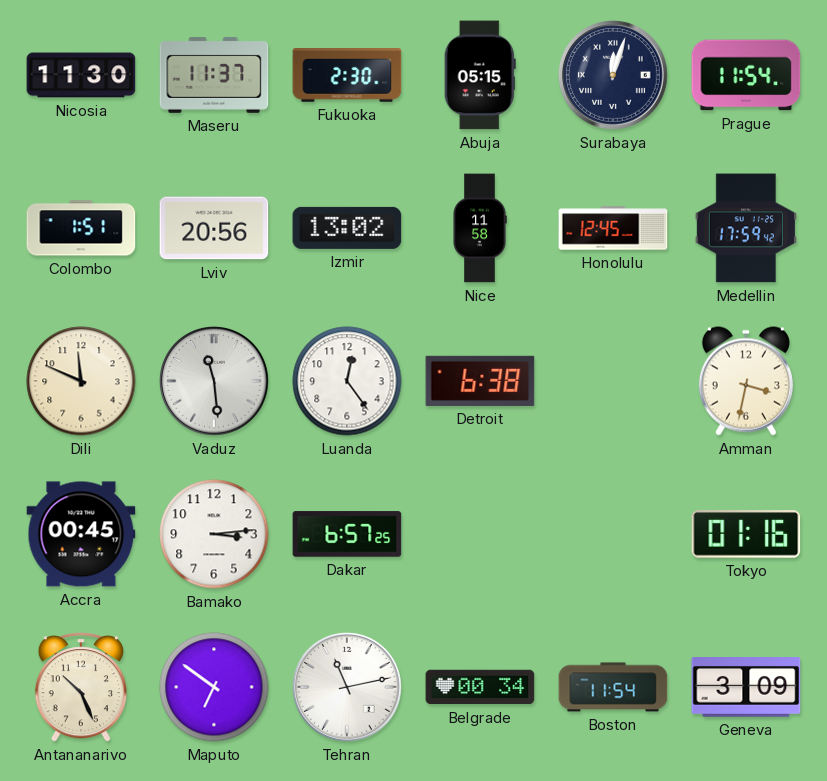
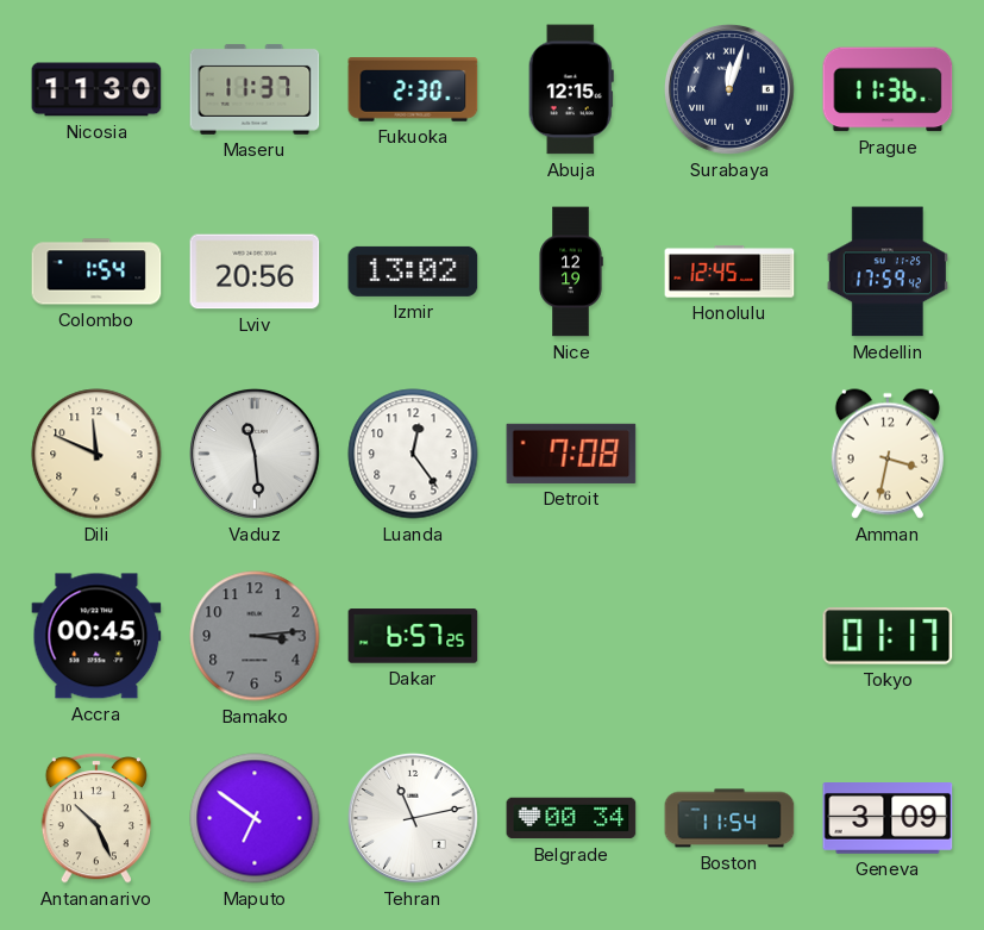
Abuja: 05:15 -> 12:15 (571, 89)
Prague: 11:54 -> 11:36 (888, 89)
Colombo: 1:51 -> 1:54 (96, 271)
Nice: 11:58 -> 12:19 (571, 271)
Detroit: 6:38 -> 7:08 (571, 454)
Bamako dial: white -> grey (255, 636)
Tokyo: 01:16 -> 01:17 (888, 636)
